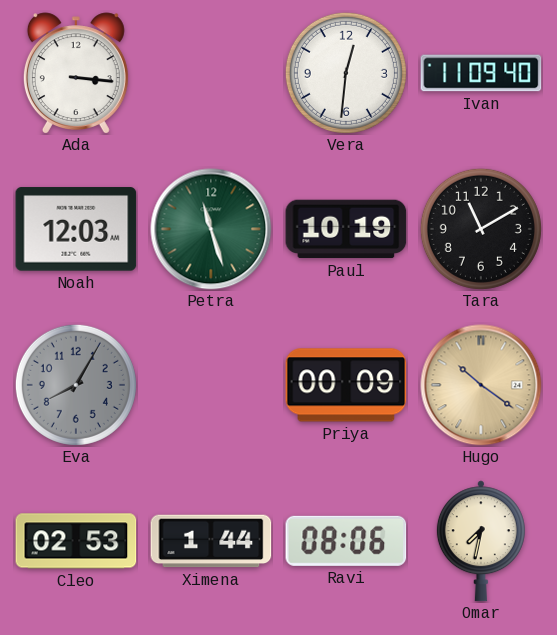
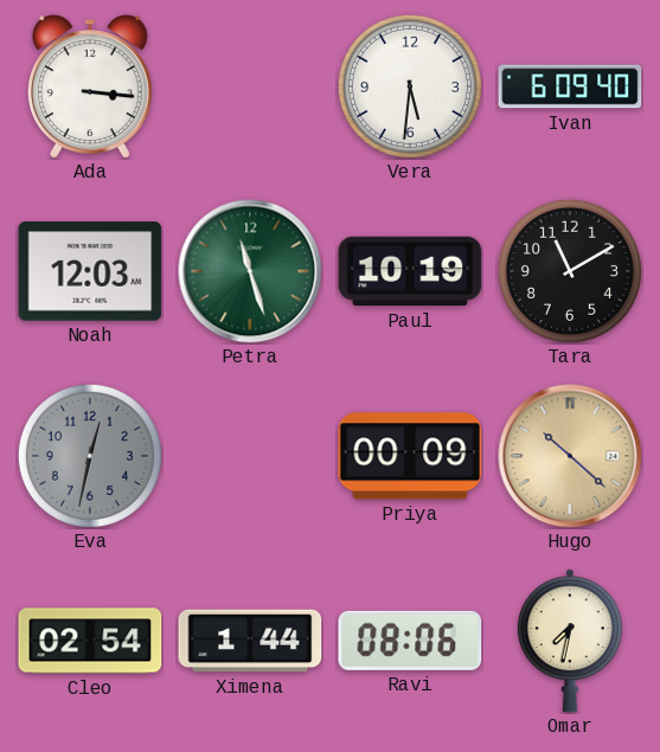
Vera: 12:31 -> 5:31 (410, 86)
Ivan: 11:09 -> 6:09 (570, 86)
Eva: 8:05 -> 12:32 (90, 456)
Hugo: 10:21 -> 10:22 (570, 456)
Cleo: 02:53 -> 02:54 (90, 641)
